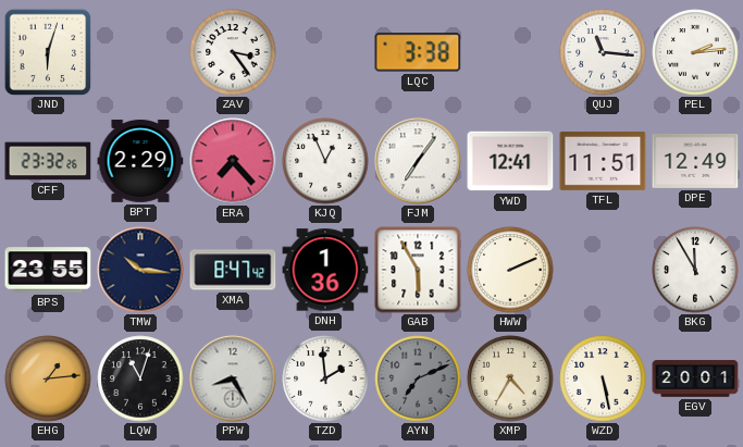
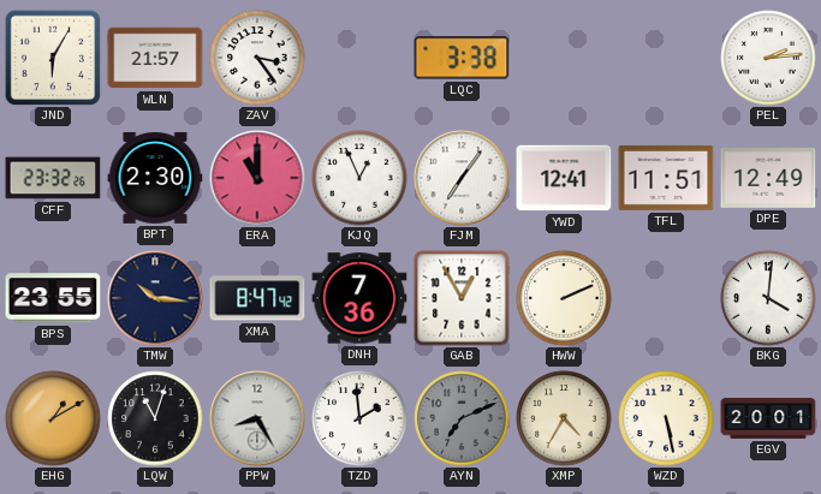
JND: 6:03 -> 6:05 (53, 58)
WLN: none -> 21:57 (155, 58)
QUJ: 11:16 -> none (603, 52)
BPT: 2:29 -> 2:30 (155, 178)
ERA: 7:23 -> 11:00 (257, 178)
DNH: 1:36 -> 7:36 (359, 298)
GAB: 5:55 -> 12:55 (462, 298)
BKG: 11:55 -> 4:01 (768, 298)
EHG: 1:14 -> 1:10 (53, 418)
